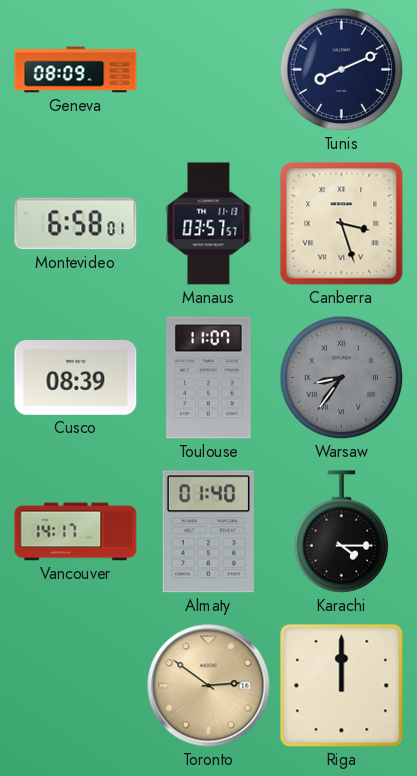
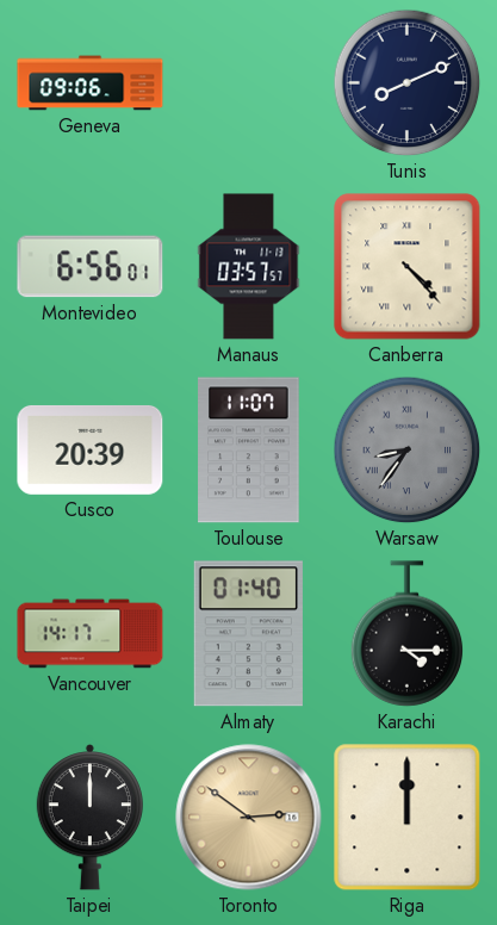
Geneva: 08:09 -> 09:06 (91, 83)
Montevideo: 6:58 -> 6:56 (91, 267)
Canberra: 3:27 -> 4:23 (408, 267)
Cusco: 08:39 -> 20:39 (91, 449)
Taipei: none -> 12:00 (89, 818)
